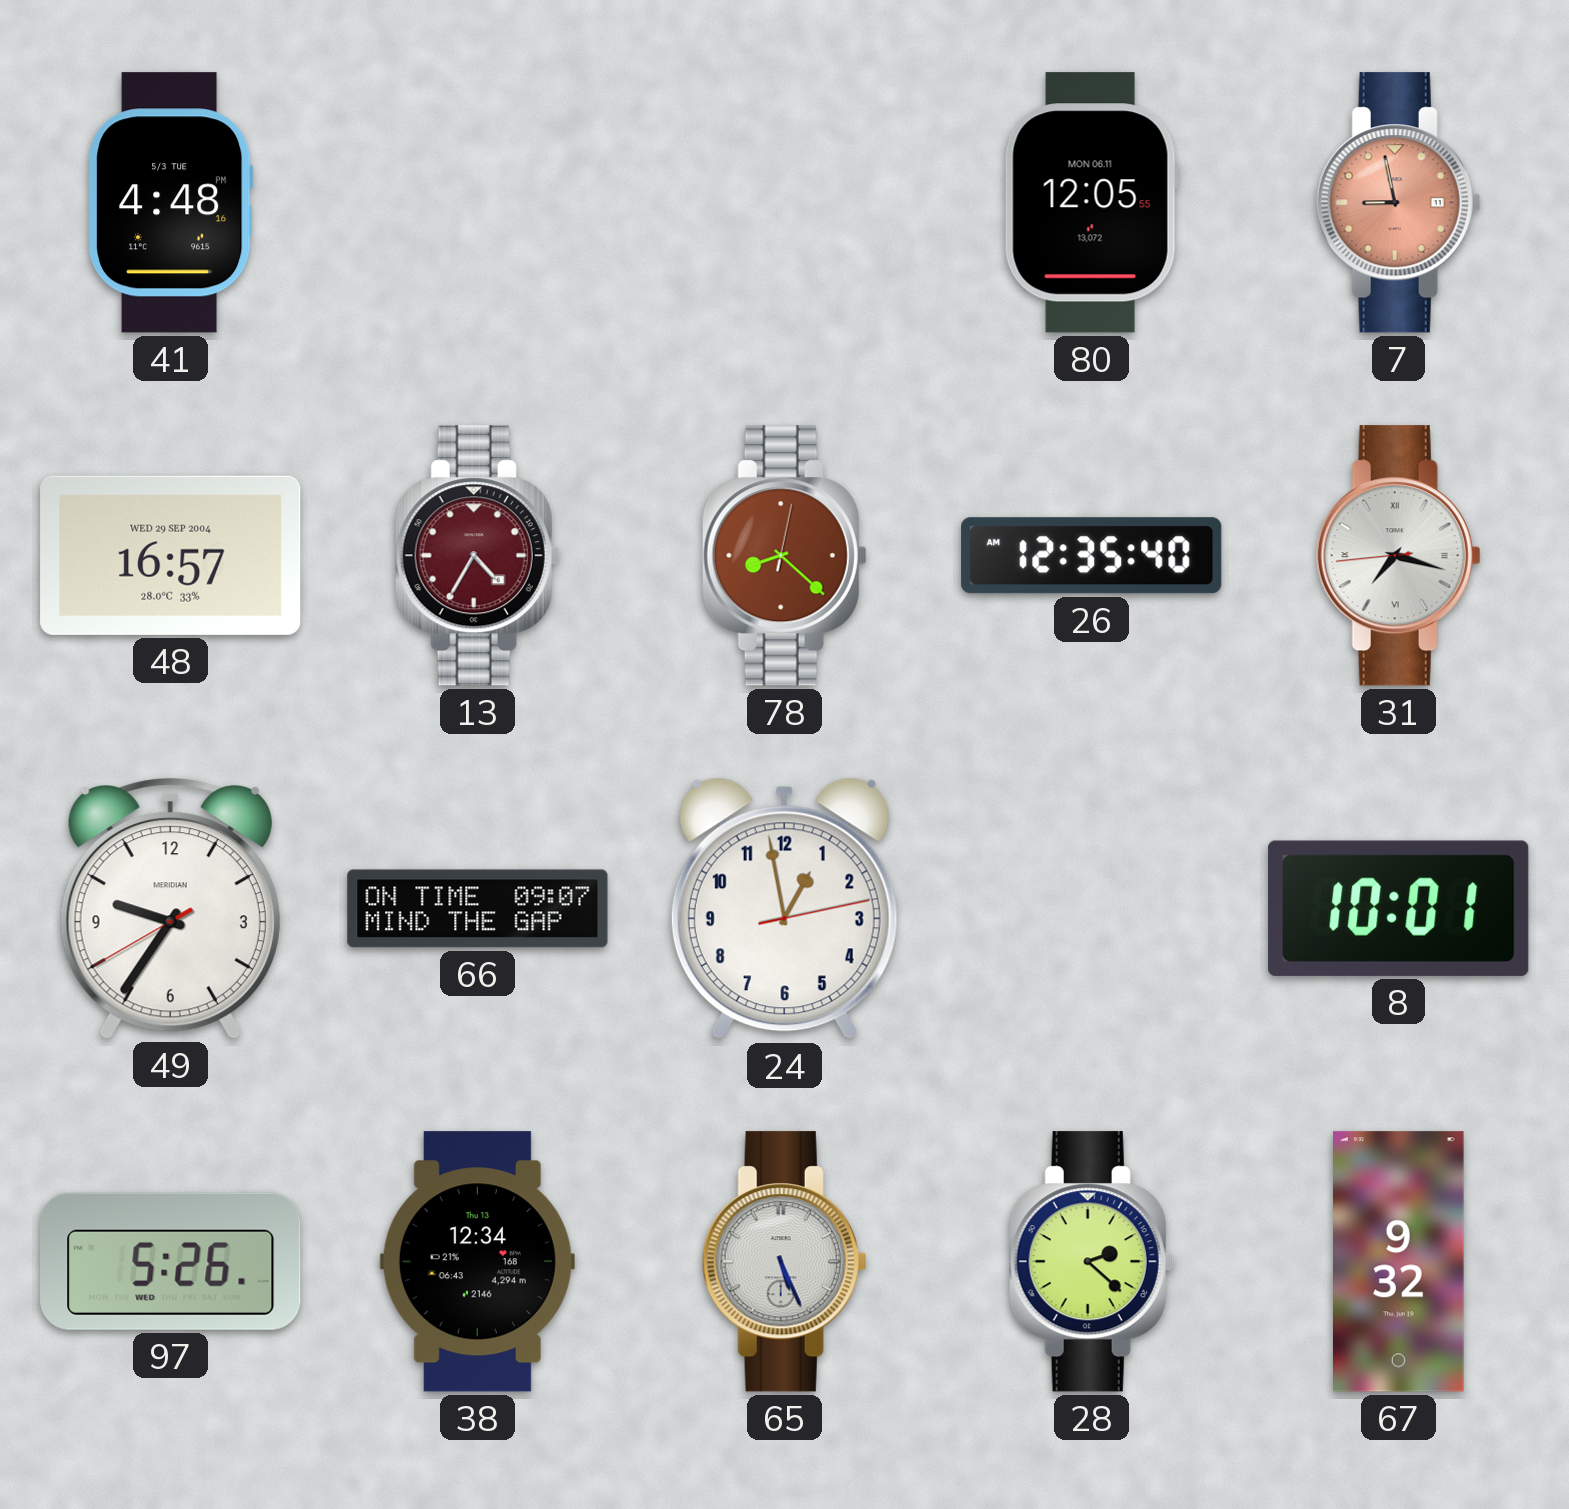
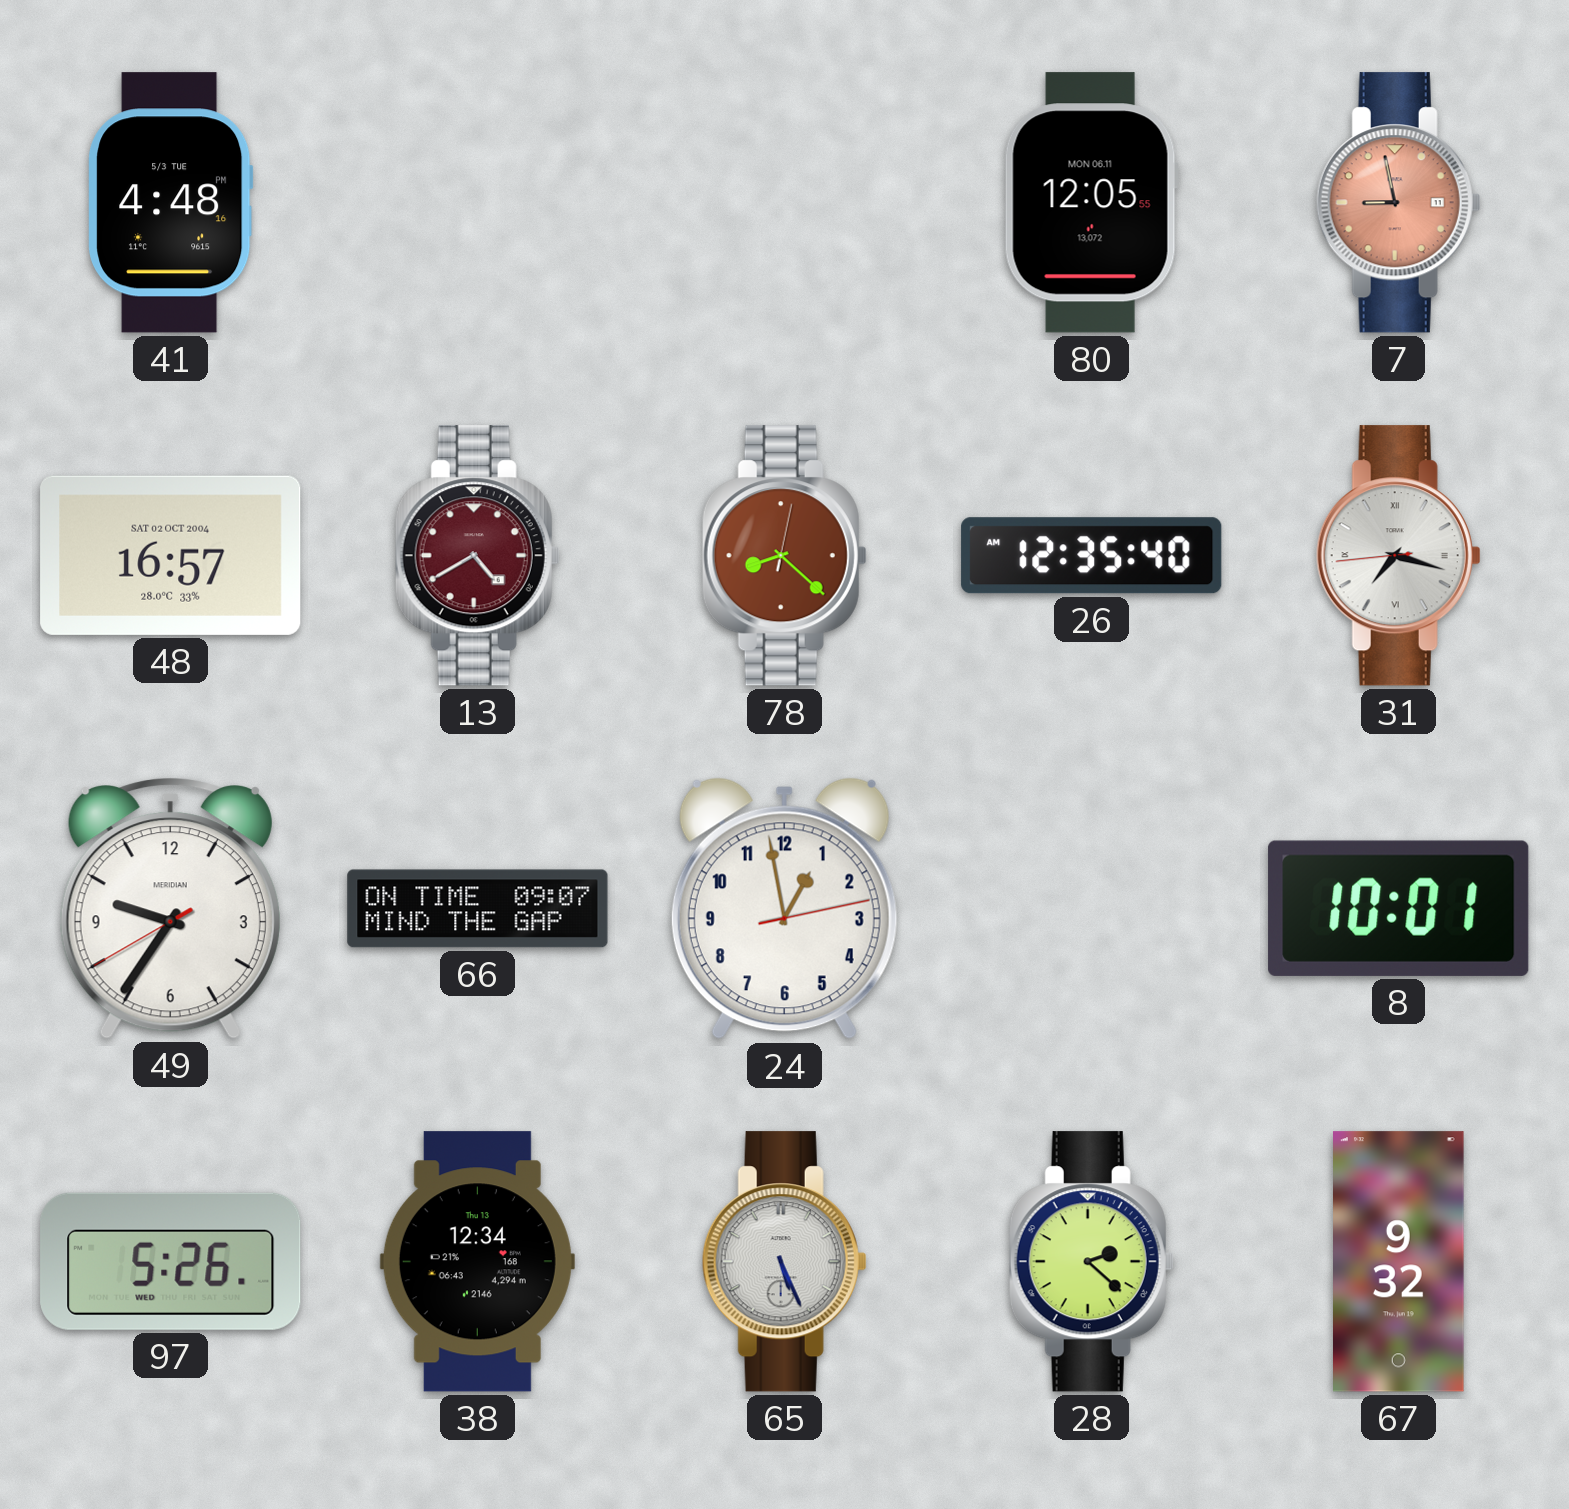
48 date: WED 29 SEP 2004 -> SAT 02 OCT 2004 (171, 555)
13: 4:35 -> 4:40 (477, 556)
